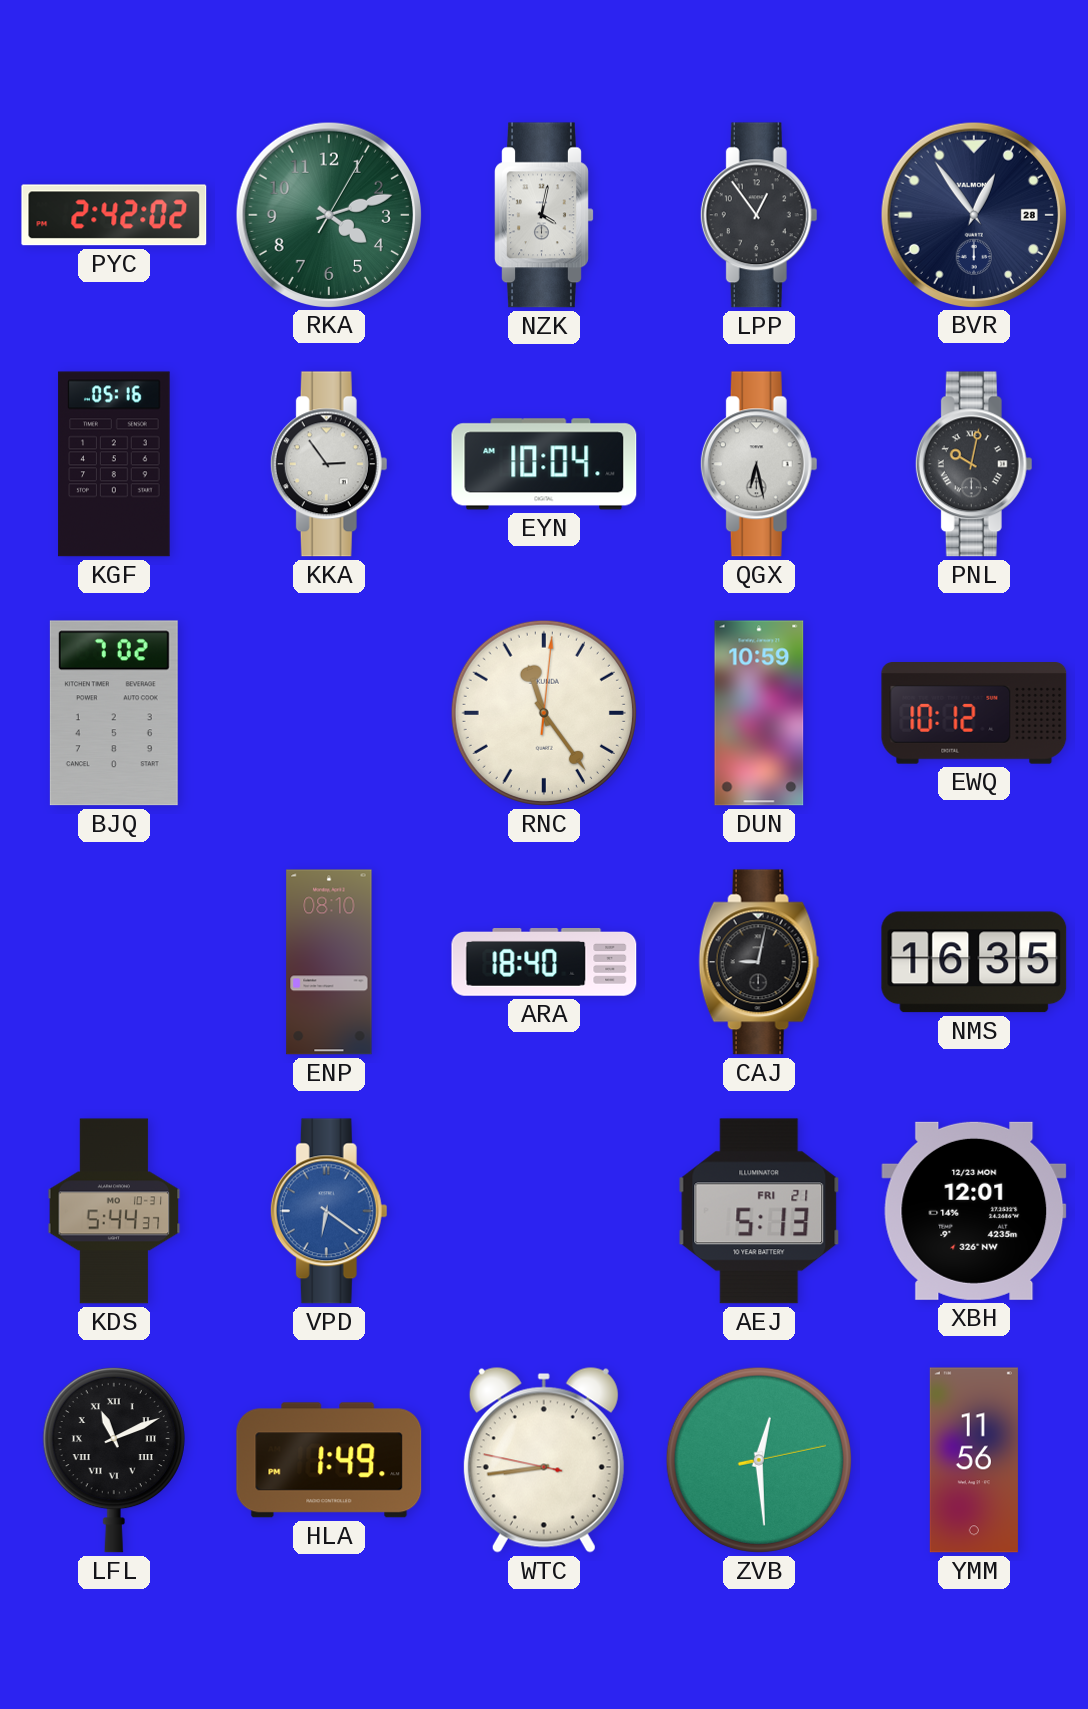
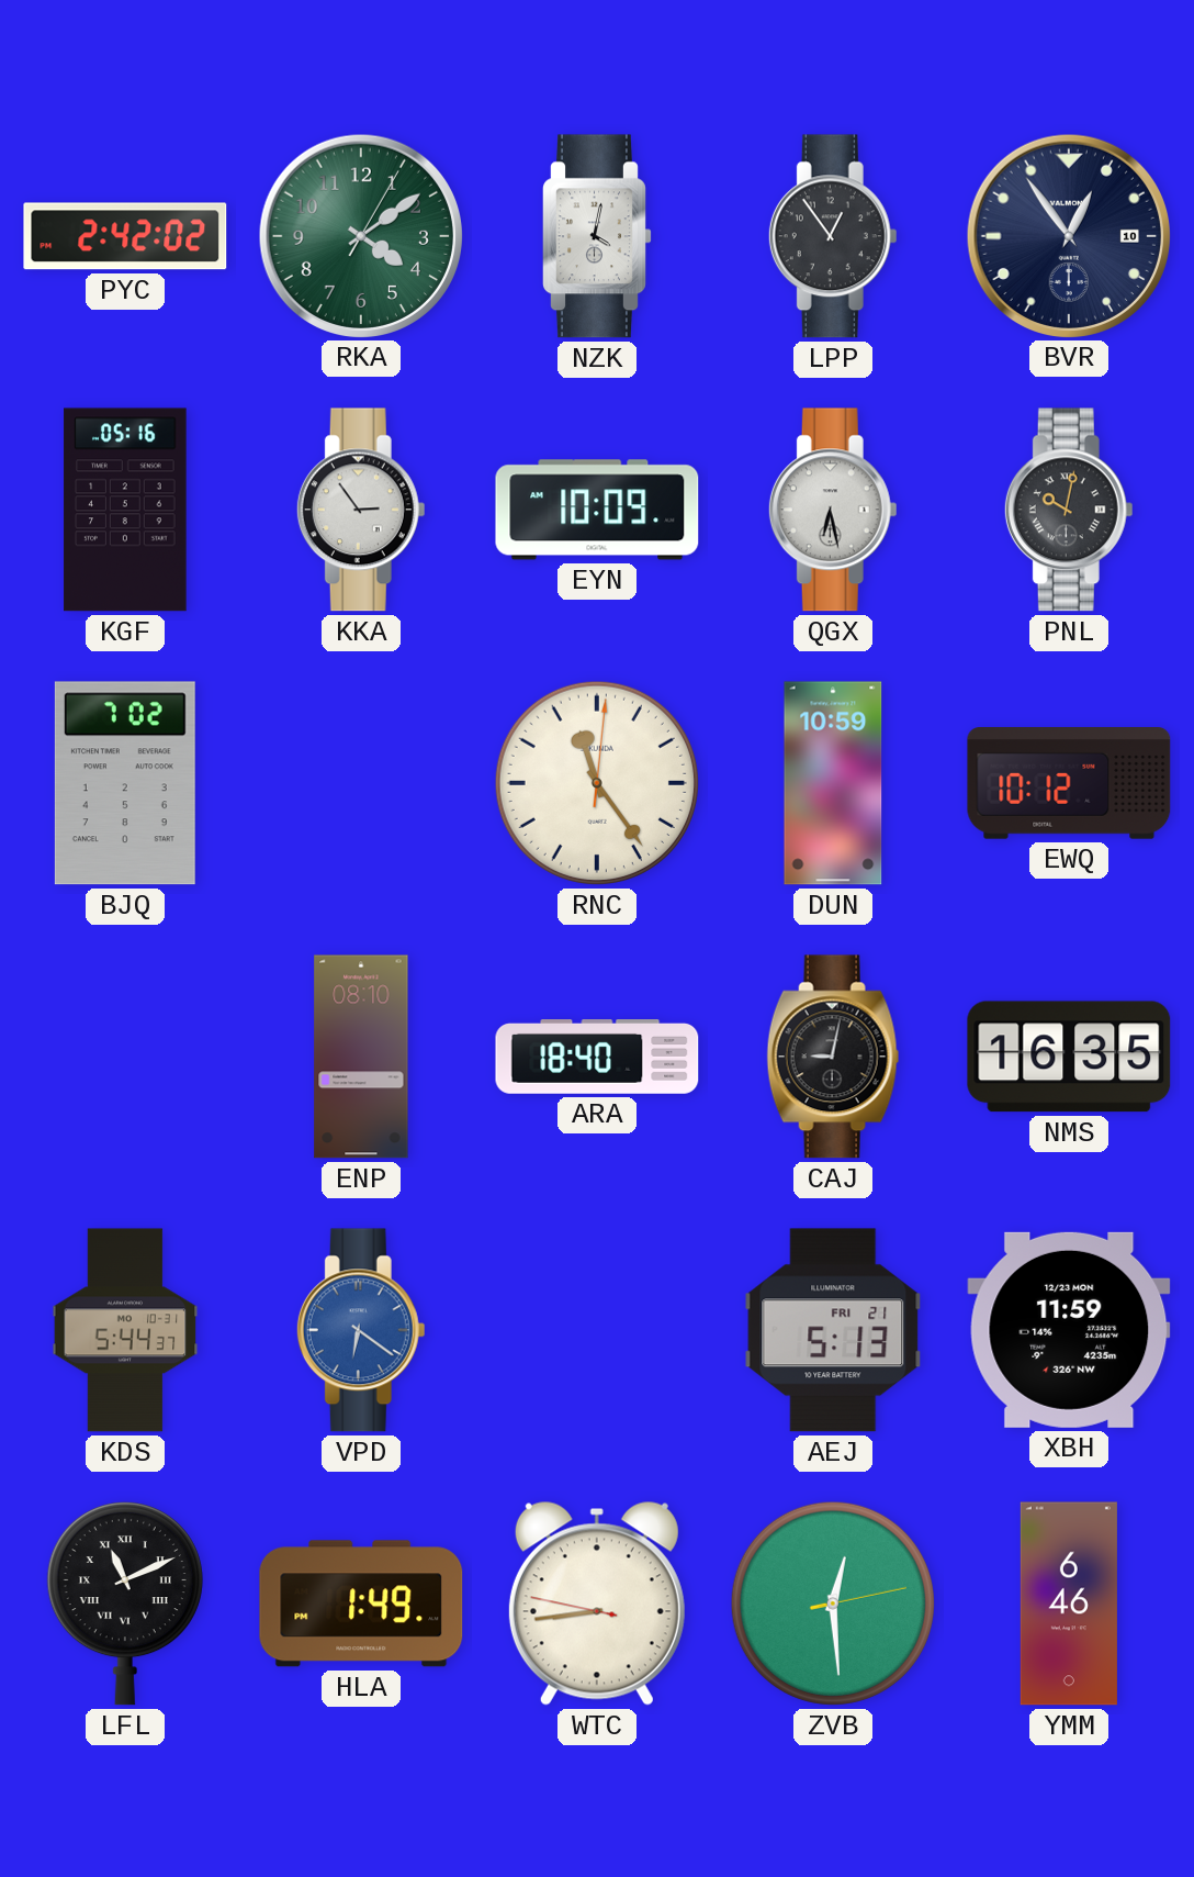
RKA: 4:12 -> 4:09 (360, 235)
BVR date: 28 -> 10 (1068, 235)
EYN: 10:04 -> 10:09 (597, 510)
XBH: 12:01 -> 11:59 (1069, 1330)
YMM: 11:56 -> 6:46 (1069, 1604)
